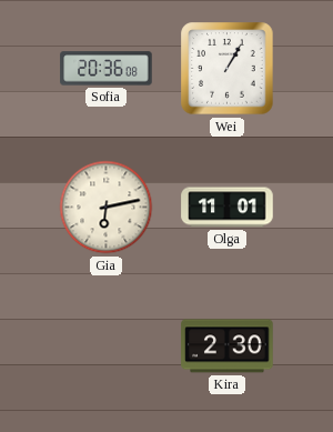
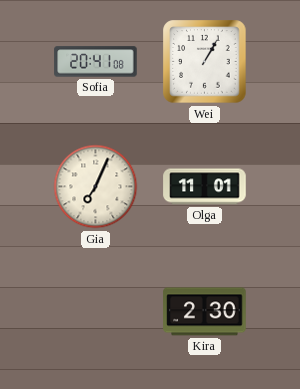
Sofia: 20:36 -> 20:41 (96, 62)
Gia: 6:13 -> 7:04 (96, 187)
